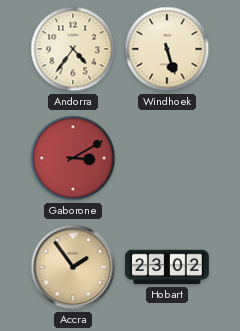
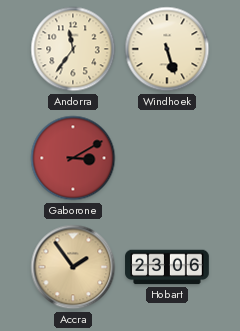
Andorra: 4:36 -> 11:36 (73, 49)
Hobart: 23:02 -> 23:06 (167, 267)
